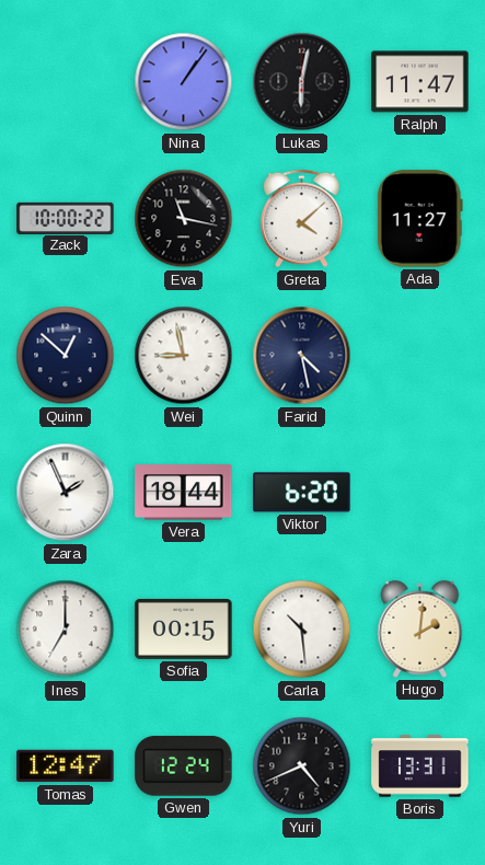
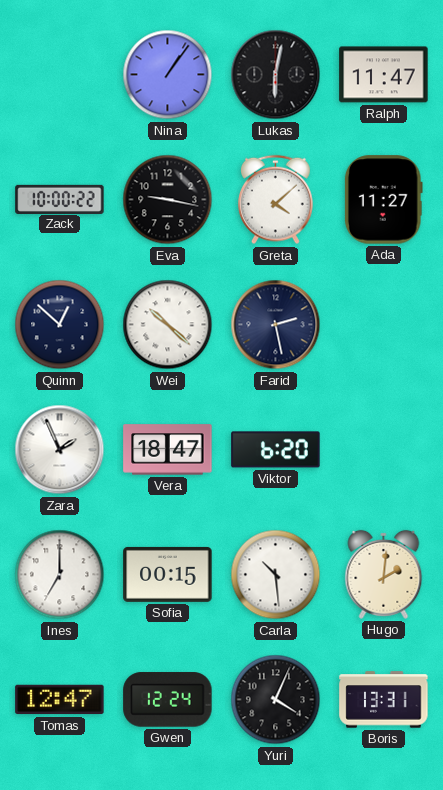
Eva: 11:17 -> 9:17 (168, 200)
Wei: 8:58 -> 10:22 (168, 325)
Farid: 4:28 -> 2:28 (276, 325)
Vera: 18:44 -> 18:47 (168, 450)
Yuri: 4:41 -> 4:04 (276, 700)
